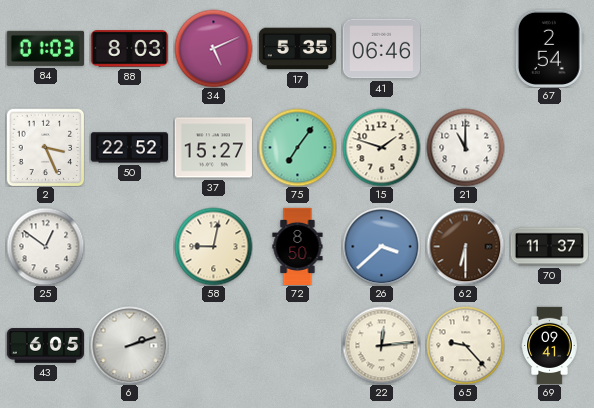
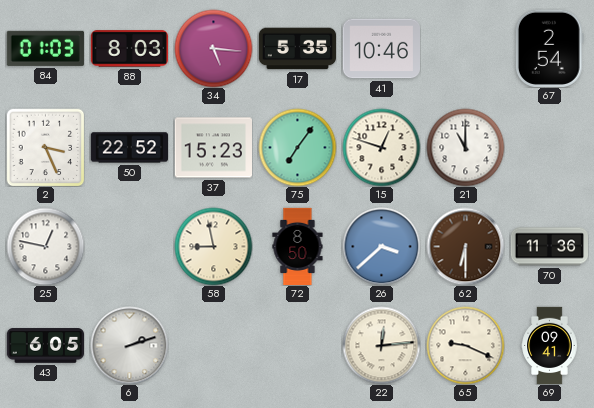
34: 5:11 -> 5:16 (213, 48)
41: 06:46 -> 10:46 (381, 49)
37: 15:27 -> 15:23 (213, 148)
15: 1:48 -> 12:48 (381, 147)
25: 12:51 -> 12:47 (45, 246)
58: 9:02 -> 8:58 (213, 246)
70: 11:37 -> 11:36 (549, 247)
65: 9:23 -> 9:19 (465, 345)
